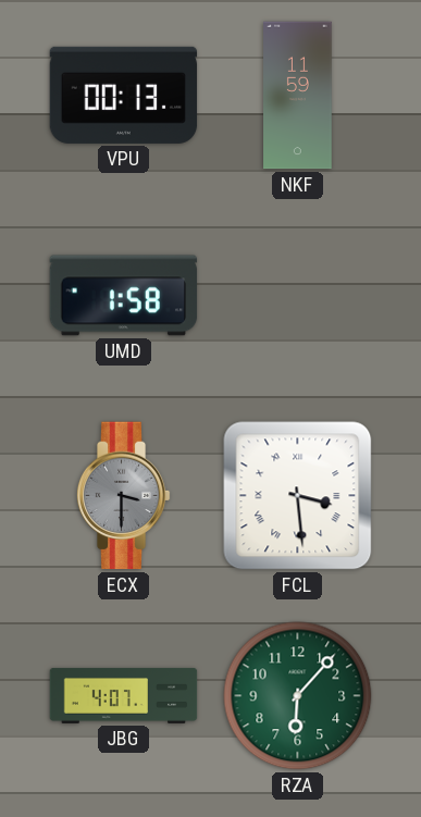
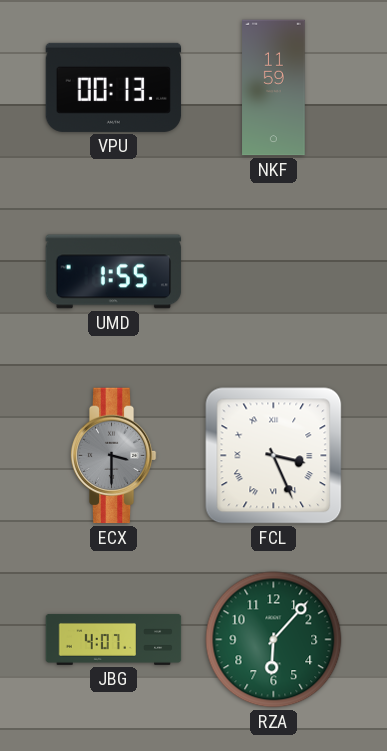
UMD: 1:58 -> 1:55 (114, 272)
FCL: 3:29 -> 3:26 (274, 456)
